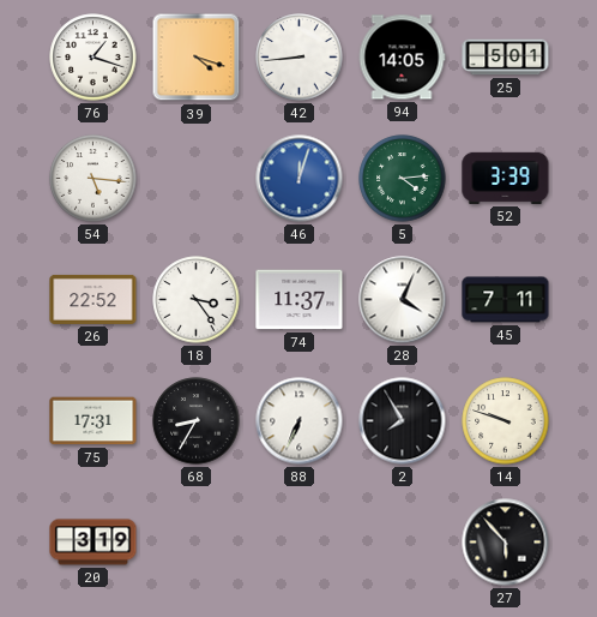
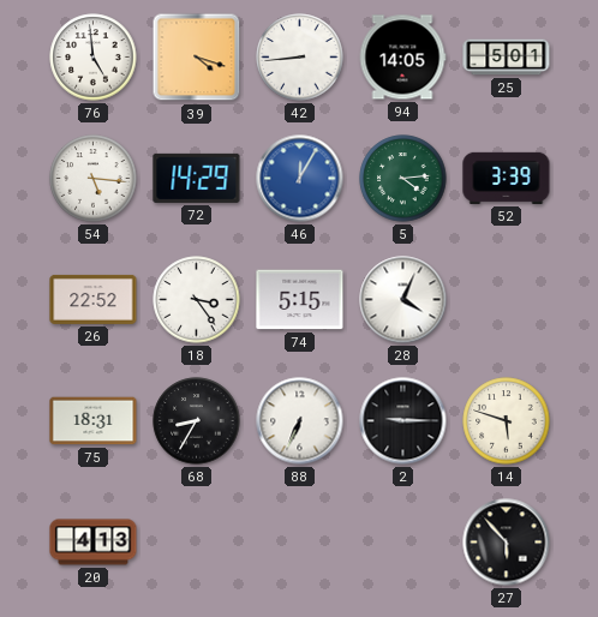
76: 1:18 -> 4:59 (94, 58)
72: none -> 14:29 (197, 178)
46: 12:03 -> 12:05 (300, 179)
74: 11:37 -> 5:15 (300, 300)
45: 7:11 -> none (506, 300)
75: 17:31 -> 18:31 (94, 421)
2: 7:55 -> 9:15 (403, 421)
14: 9:48 -> 5:48 (507, 421)
20: 3:19 -> 4:13 (94, 543)
